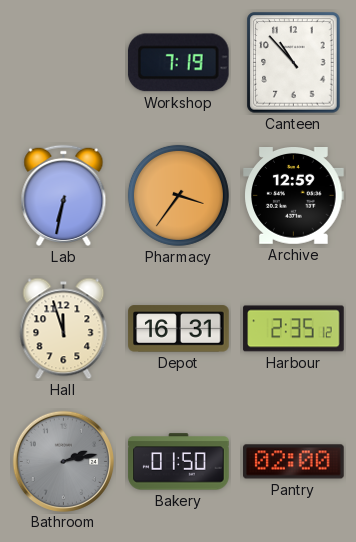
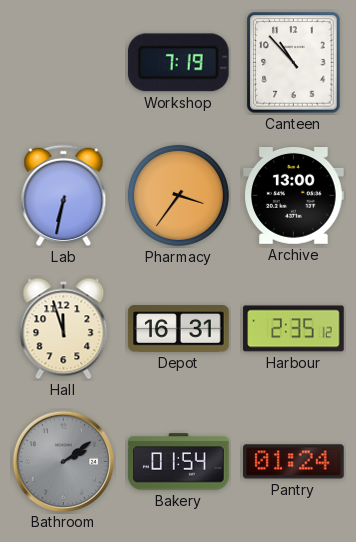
Archive: 12:59 -> 13:00 (294, 196)
Bathroom: 2:13 -> 2:09 (63, 461)
Bakery: 01:50 -> 01:54 (179, 462)
Pantry: 02:00 -> 01:24 (294, 462)
